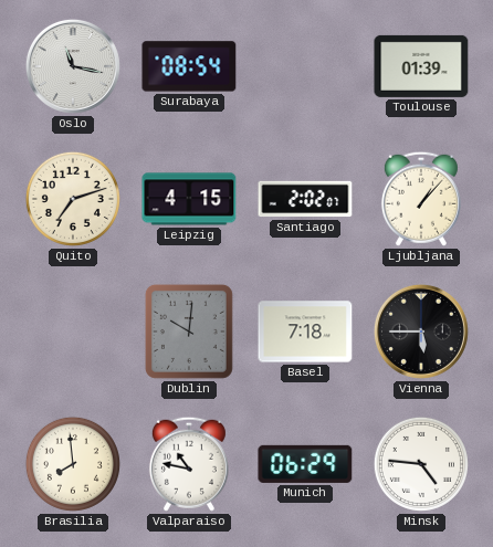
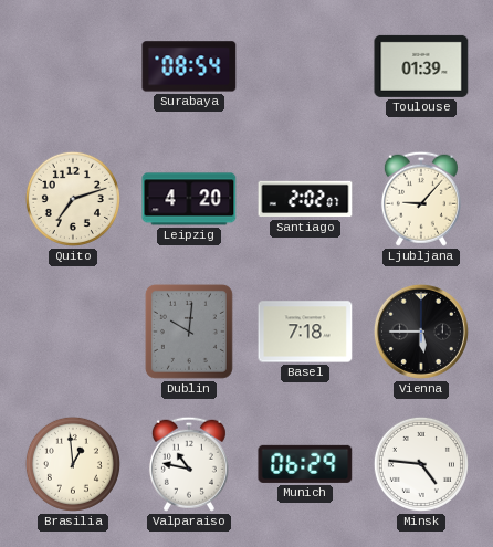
Oslo: 11:17 -> none (73, 66)
Leipzig: 4:15 -> 4:20 (189, 199)
Ljubljana: 1:07 -> 9:07 (421, 199)
Brasilia: 7:59 -> 12:59 (73, 464)
